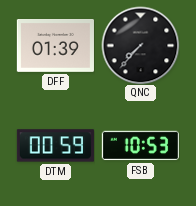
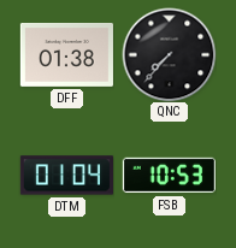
DFF: 01:39 -> 01:38 (66, 55)
DTM: 00:59 -> 01:04 (66, 176)
